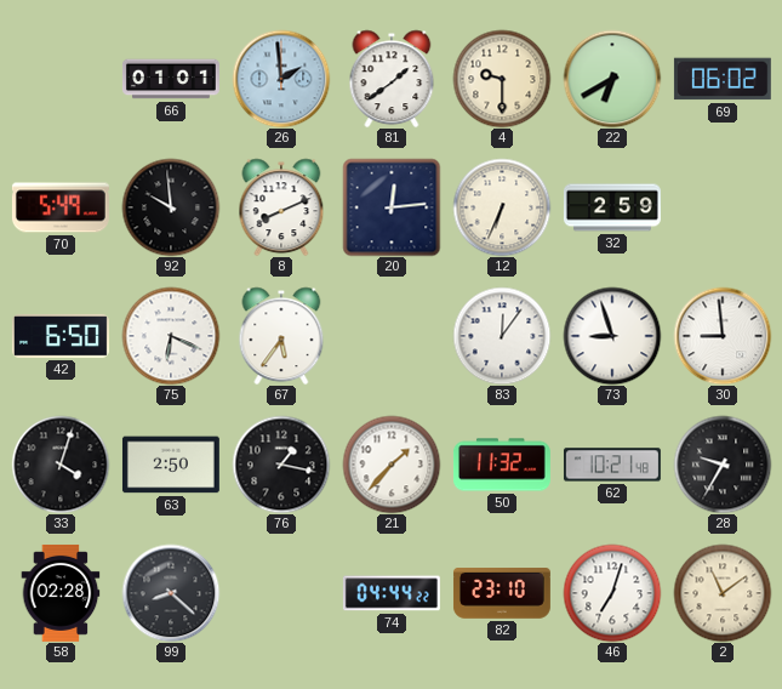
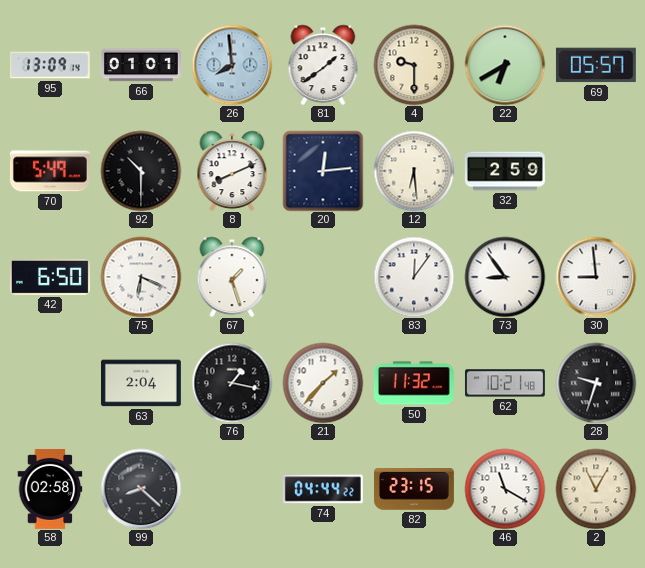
95: none -> 13:09 (50, 65)
26: 1:59 -> 7:59 (232, 65)
69: 06:02 -> 05:57 (596, 65)
92: 9:59 -> 10:30 (141, 171)
12: 6:34 -> 6:29 (414, 171)
67: 5:36 -> 1:27 (232, 277)
73: 8:57 -> 8:54 (505, 277)
33: 4:03 -> none (61, 465)
63: 2:50 -> 2:04 (141, 383)
28: 9:35 -> 9:33 (596, 383)
58: 02:28 -> 02:58 (50, 489)
82: 23:10 -> 23:15 (414, 489)
46: 7:03 -> 11:20 (505, 489)
2: 11:09 -> 11:05 (596, 489)
